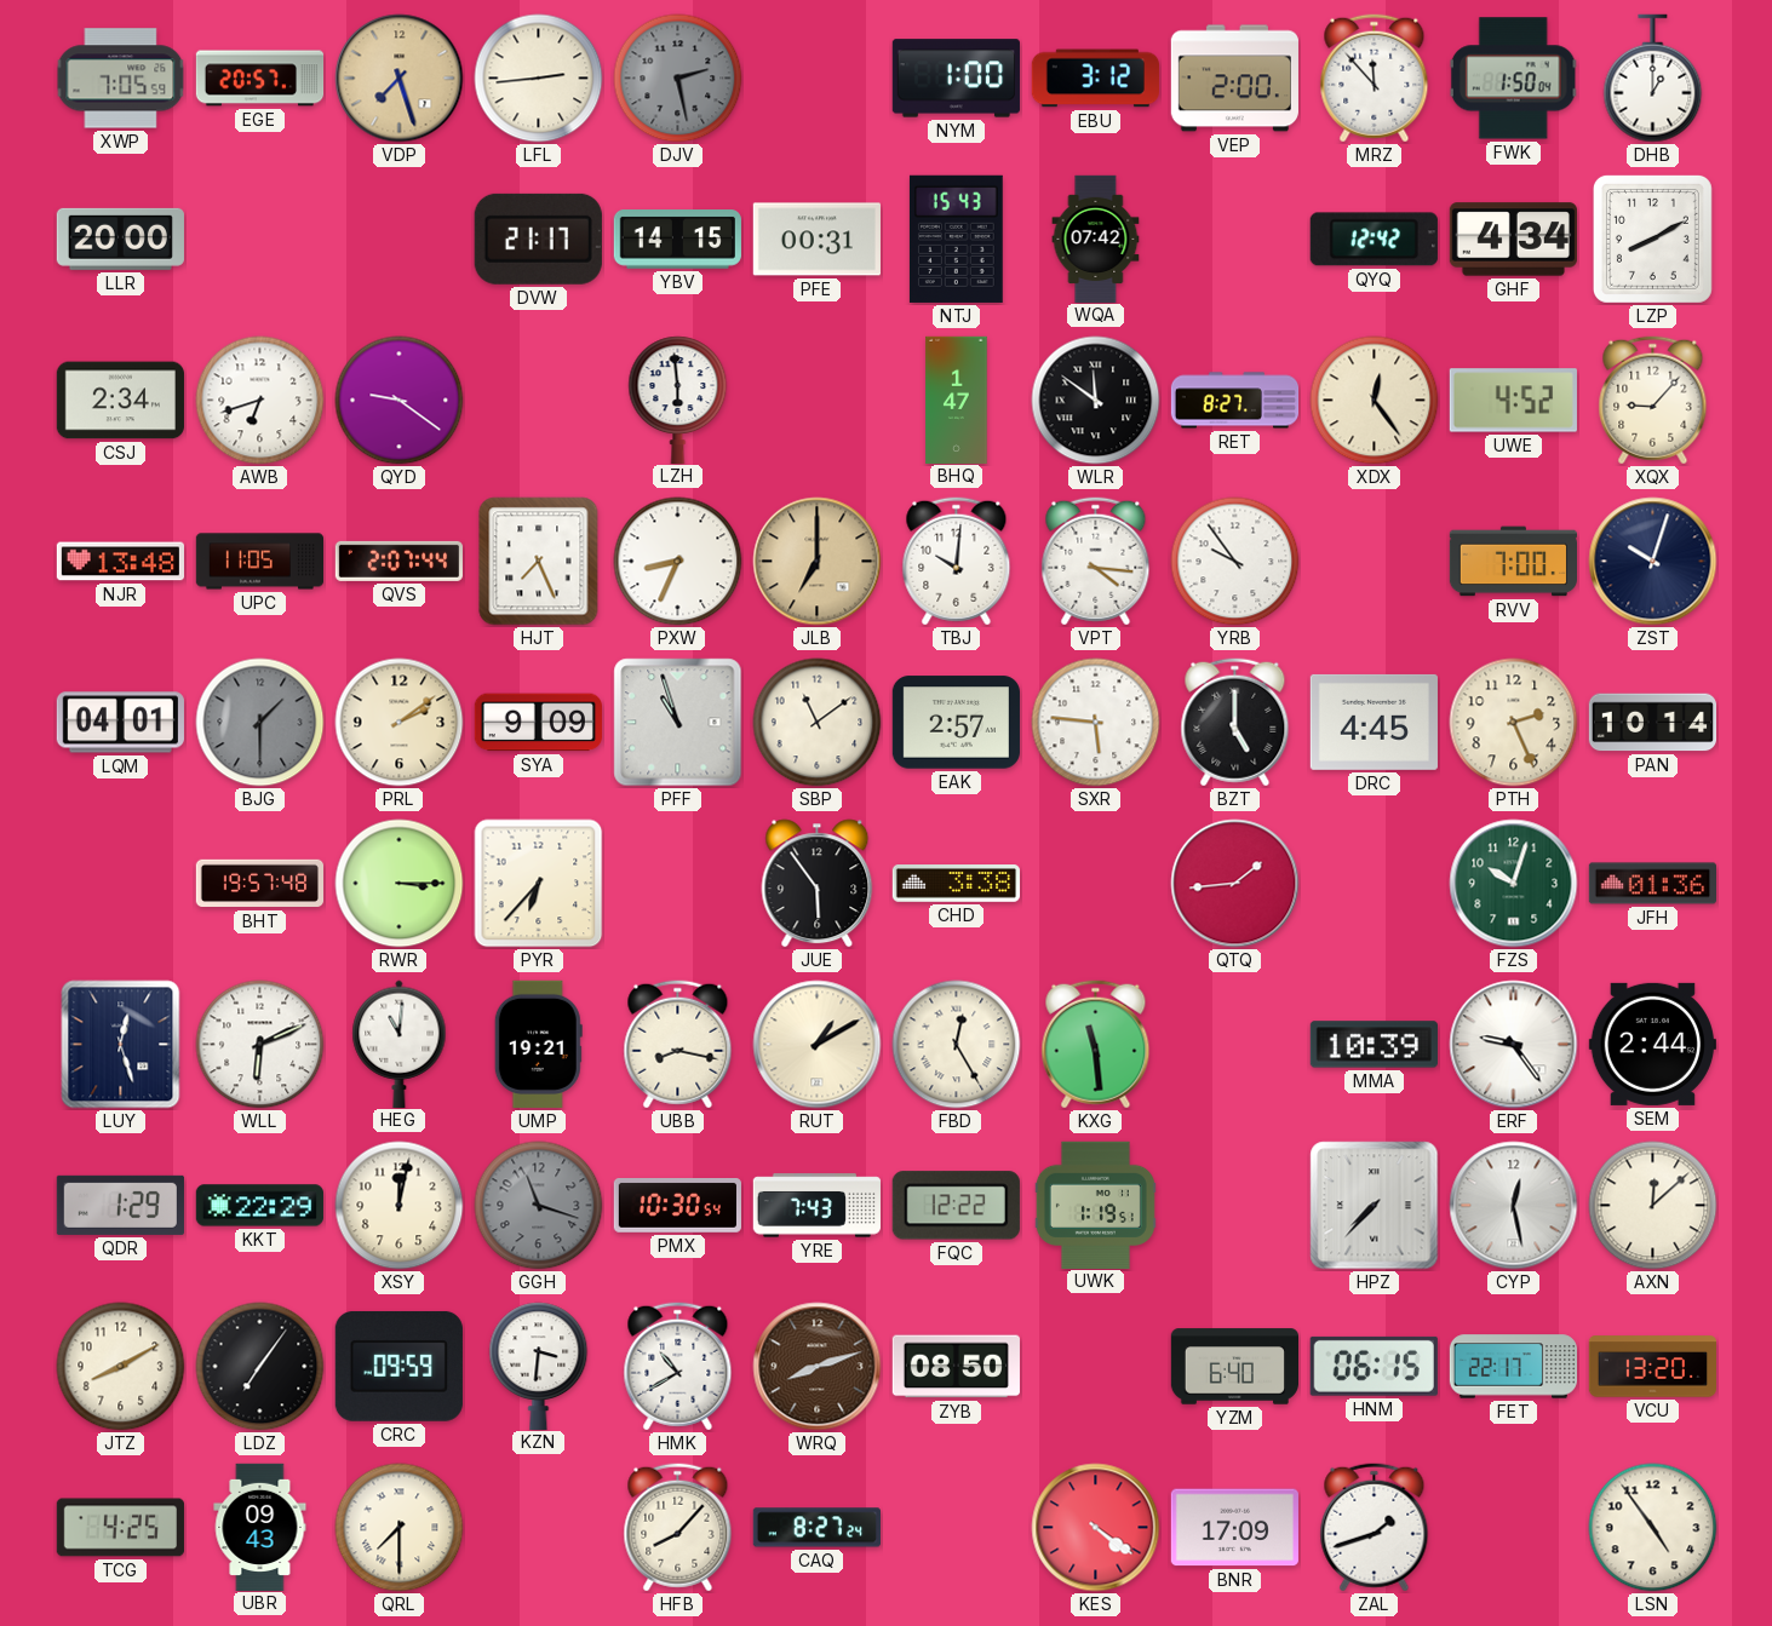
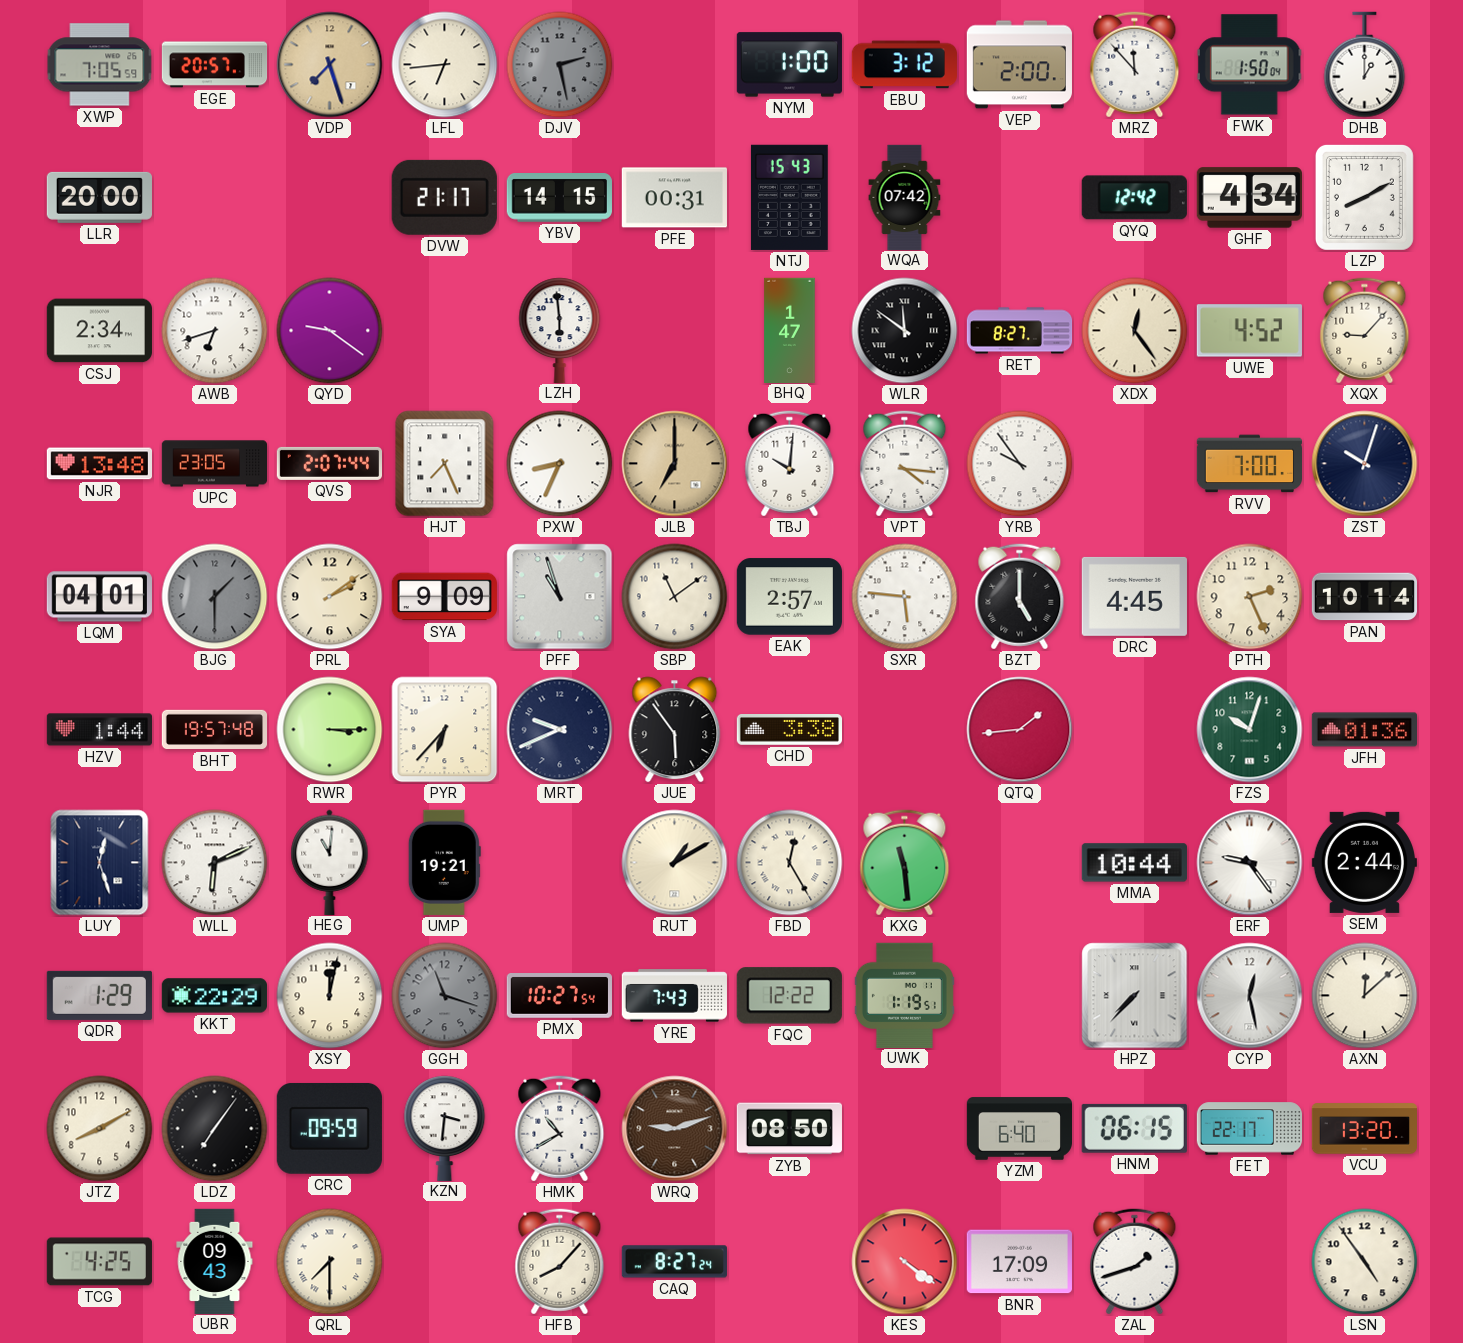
LFL: 2:44 -> 6:44 (445, 65)
UPC: 11:05 -> 23:05 (215, 464)
HZV: none -> 1:44 (99, 730)
MRT: none -> 9:41 (560, 730)
UBB: 8:17 -> none (678, 1045)
MMA: 10:39 -> 10:44 (1134, 863)
PMX: 10:30 -> 10:27 (559, 996)
WRQ: 8:12 -> 9:12 (675, 1129)
